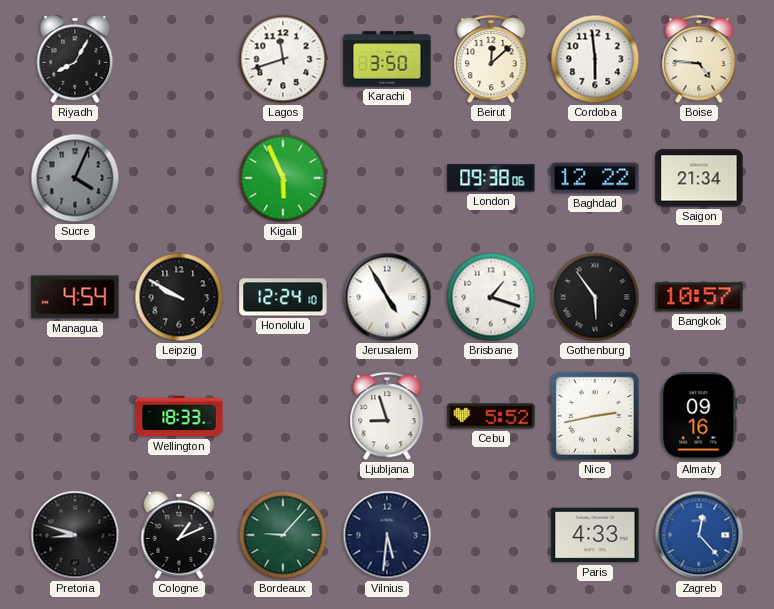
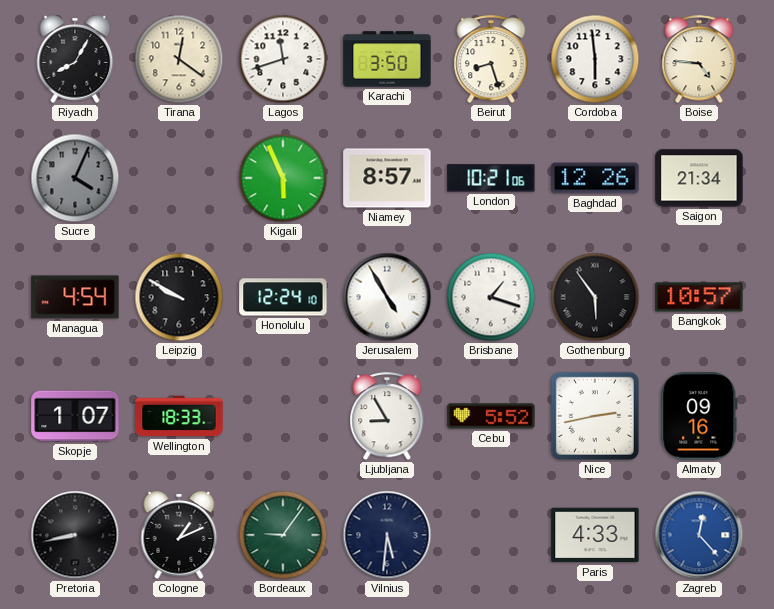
Tirana: none -> 12:21 (179, 59)
Beirut: 12:08 -> 8:27 (491, 60)
Niamey: none -> 8:57 (387, 178)
London: 09:38 -> 10:21 (491, 178)
Baghdad: 12:22 -> 12:26 (595, 178)
Skopje: none -> 1:07 (75, 416)
Ljubljana: 8:57 -> 8:55 (387, 417)
Pretoria: 8:48 -> 8:43 (75, 535)
Bordeaux: 9:07 -> 9:06 (283, 535)
